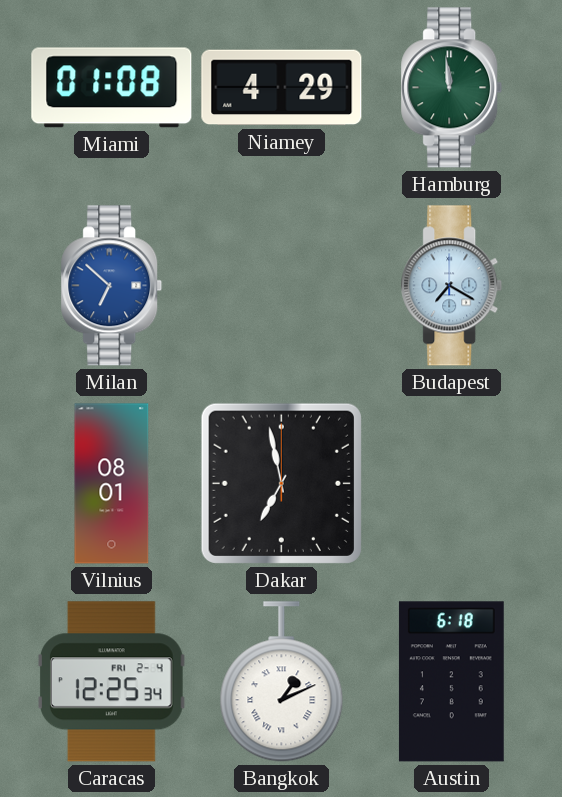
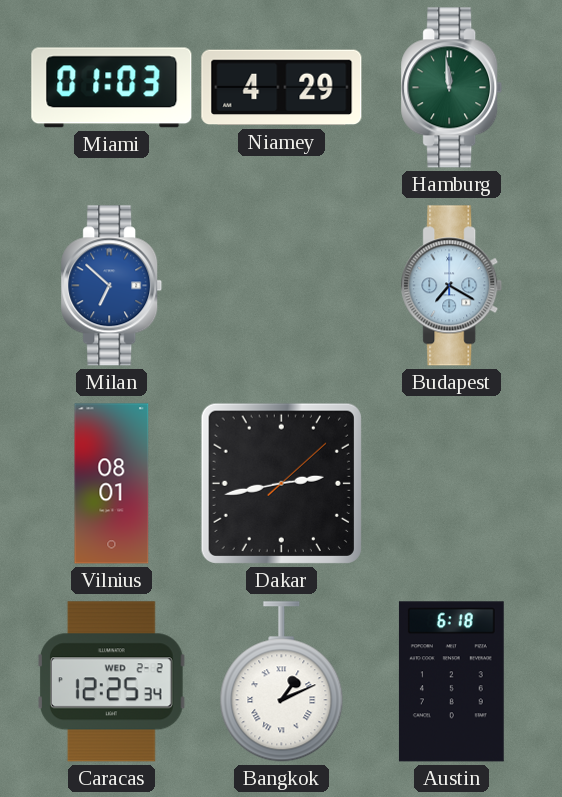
Miami: 01:08 -> 01:03 (112, 88)
Dakar: 6:58 -> 2:43 (281, 483)
Caracas date: FRI 2-4 -> WED 2-2 (111, 682)
